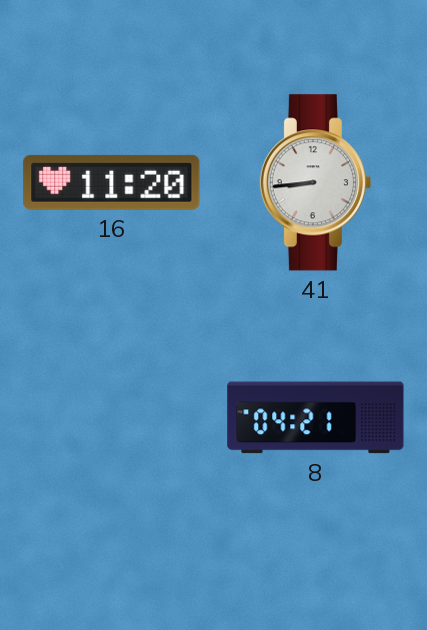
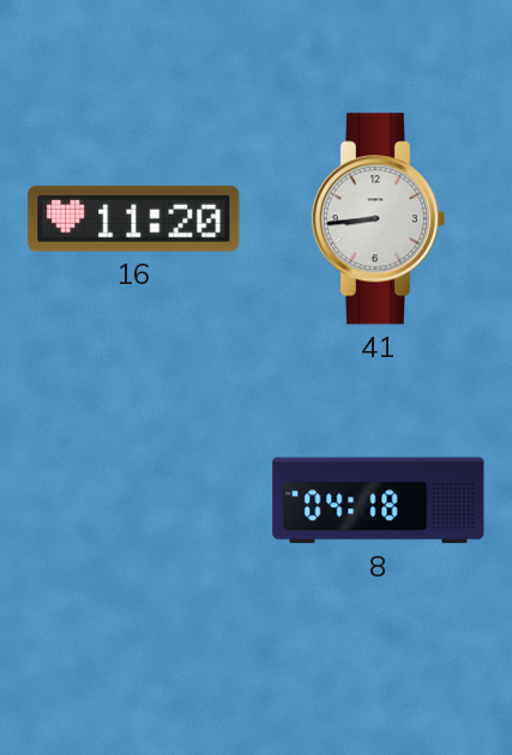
8: 04:21 -> 04:18 (379, 501)
